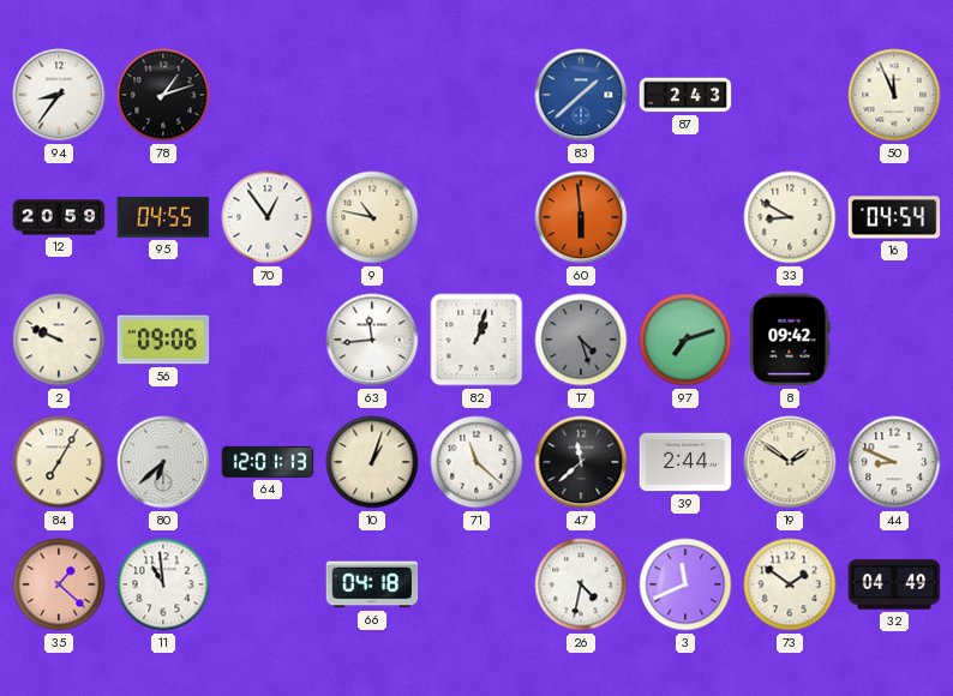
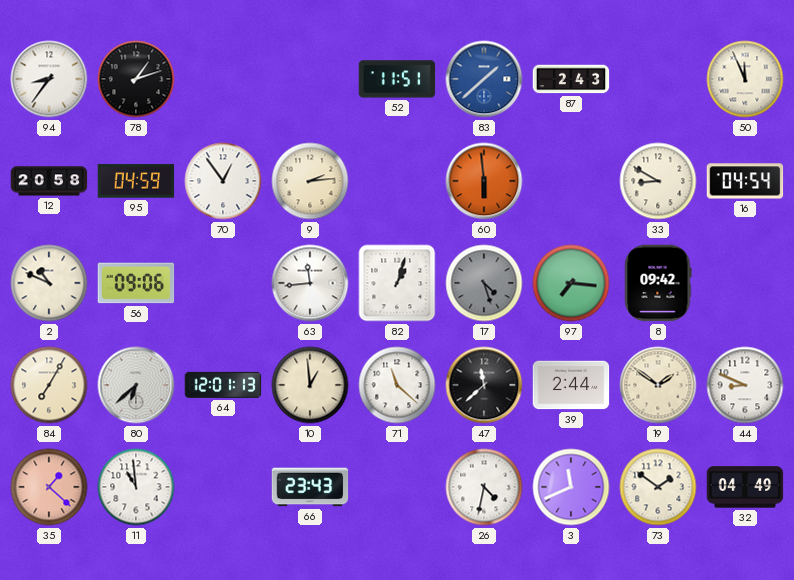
52: none -> 11:51 (397, 79)
12: 20:59 -> 20:58 (49, 181)
95: 04:55 -> 04:59 (136, 181)
9: 10:47 -> 2:14 (310, 181)
2: 9:49 -> 10:49 (49, 283)
97: 7:12 -> 7:16 (571, 283)
10: 1:03 -> 12:59 (310, 385)
66: 04:18 -> 23:43 (310, 487)
